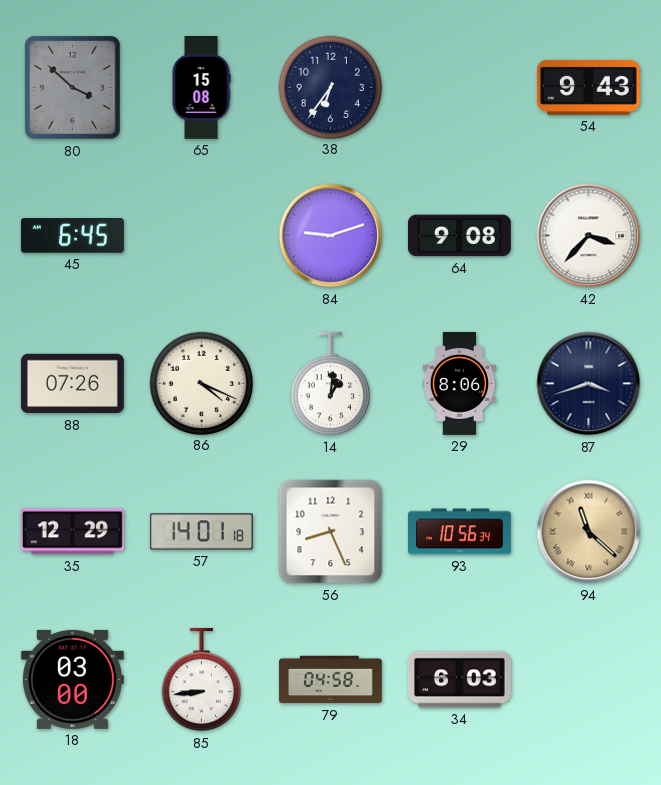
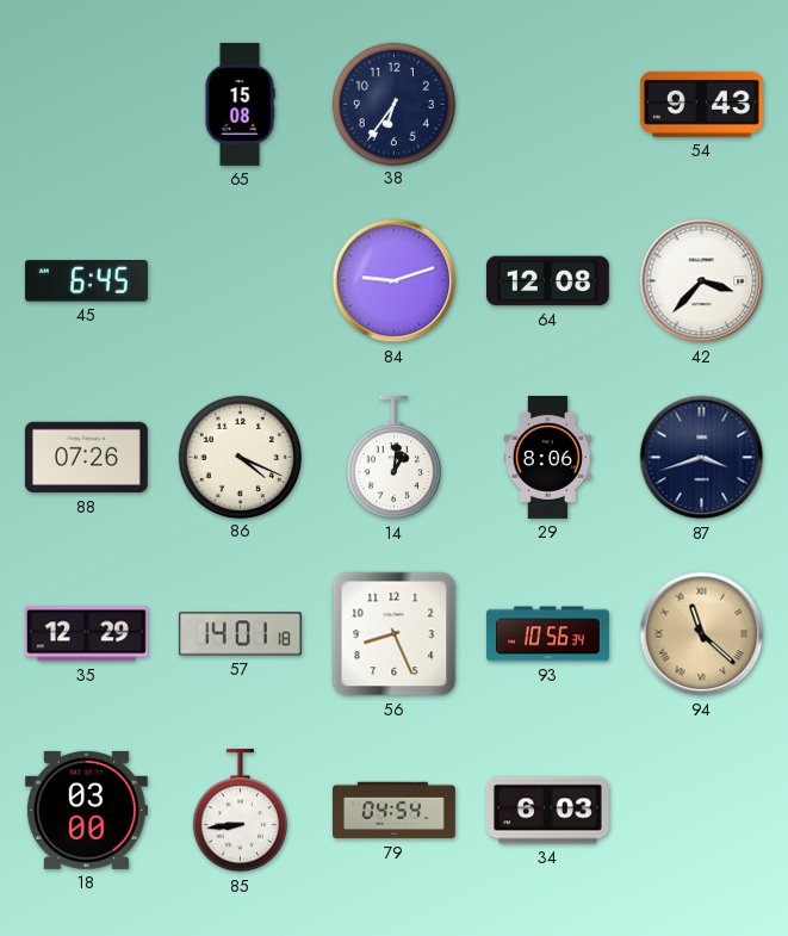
80: 3:52 -> none (73, 88)
64: 9:08 -> 12:08 (547, 281)
79: 04:58 -> 04:54 (395, 811)
